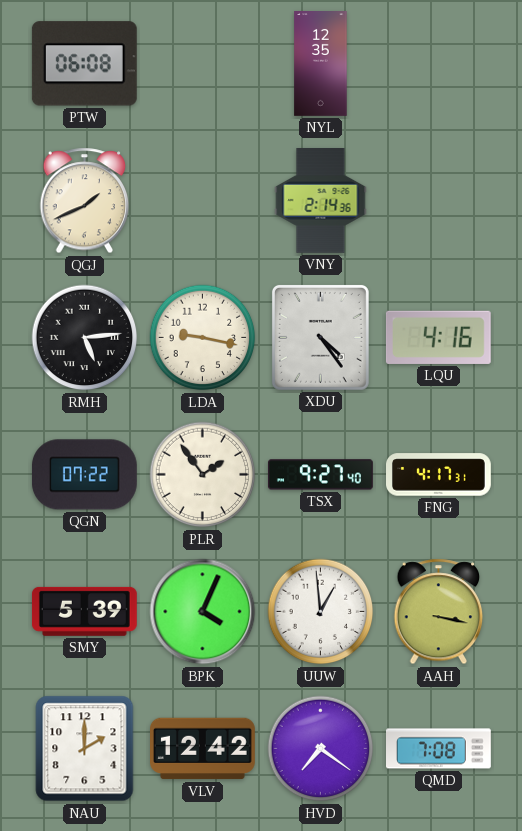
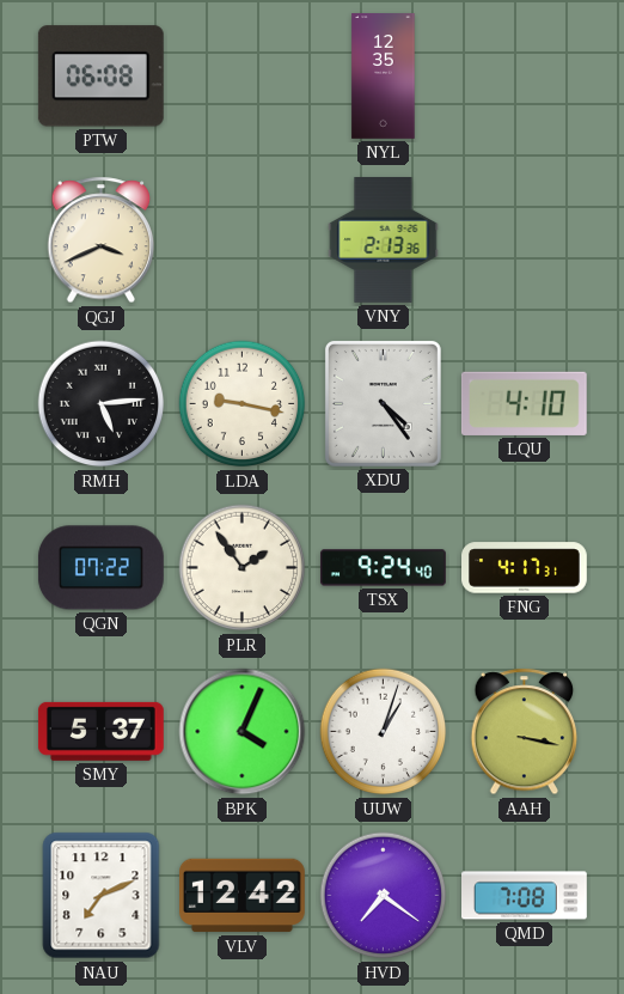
QGJ: 1:41 -> 3:41 (102, 240)
VNY: 2:14 -> 2:13 (384, 240)
LQU: 4:16 -> 4:10 (524, 403)
TSX: 9:27 -> 9:24 (383, 568)
SMY: 5:39 -> 5:37 (100, 731)
UUW: 12:59 -> 1:03 (384, 732)
NAU: 2:00 -> 7:11 (102, 896)
